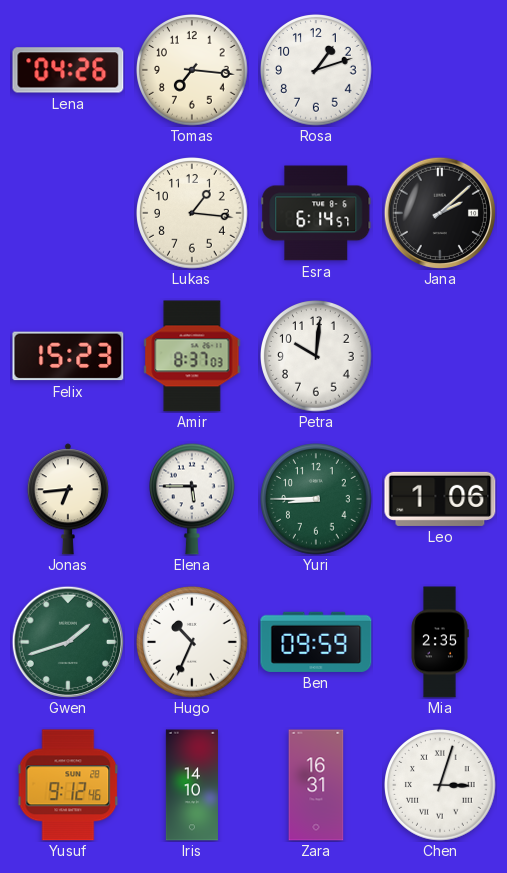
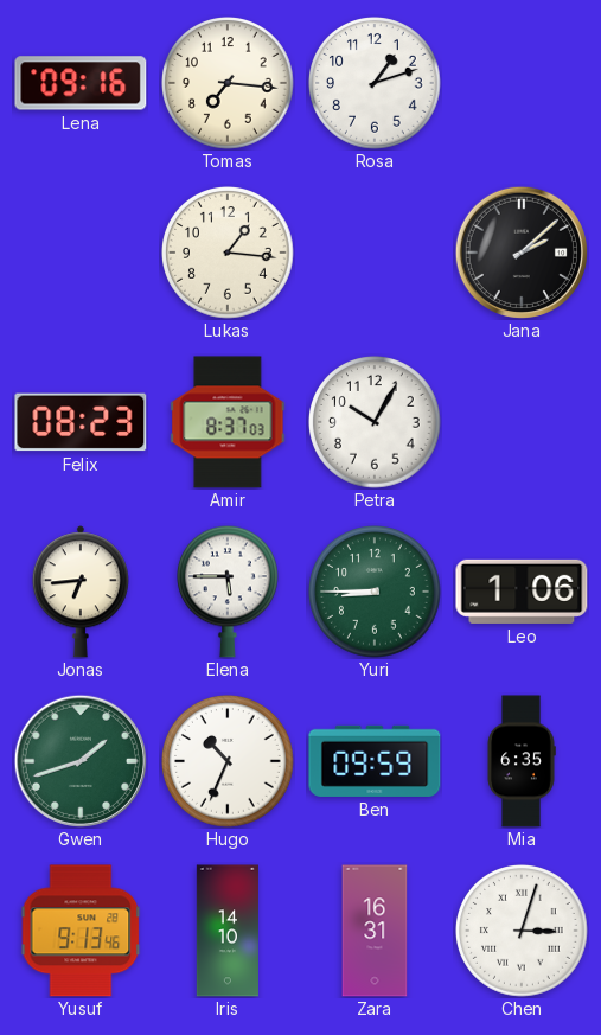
Lena: 04:26 -> 09:16 (81, 83)
Esra: 6:14 -> none (316, 213)
Felix: 15:23 -> 08:23 (81, 422)
Petra: 10:01 -> 10:05 (375, 422)
Mia: 2:35 -> 6:35 (522, 761)
Yusuf: 9:12 -> 9:13 (81, 931)
